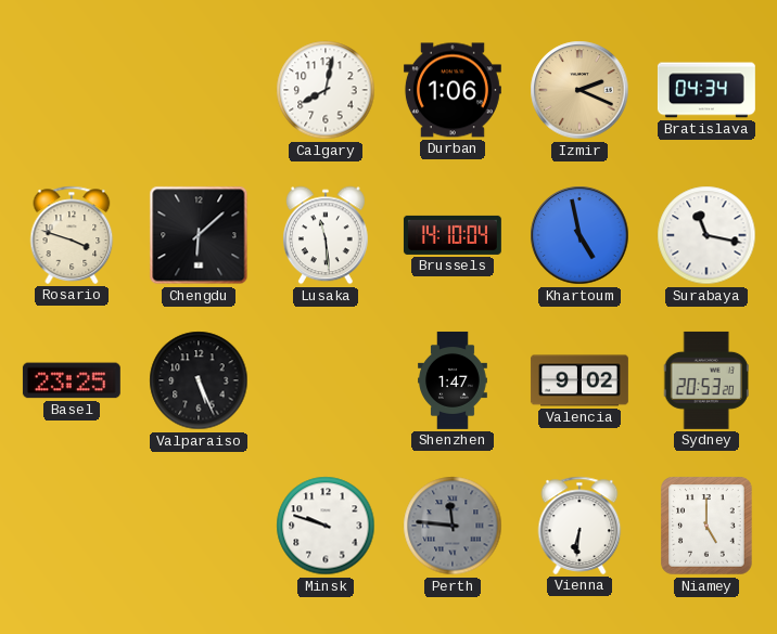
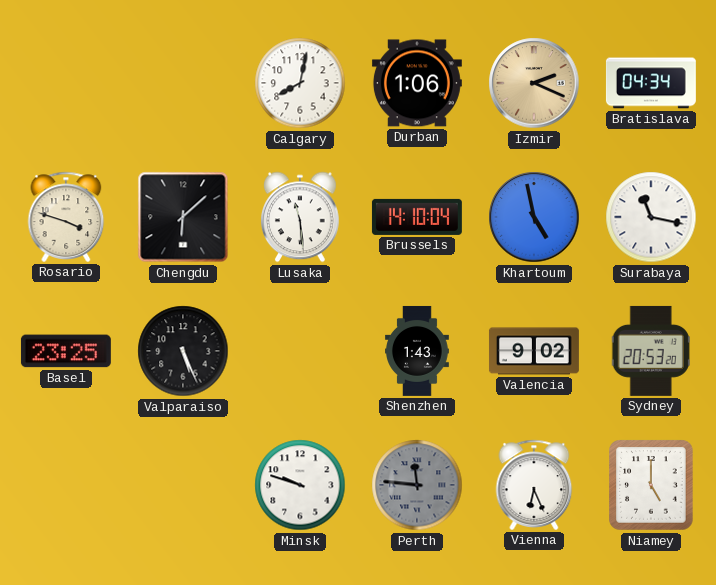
Shenzhen: 1:47 -> 1:43 (418, 351)
Vienna: 6:31 -> 6:26 (534, 485)
